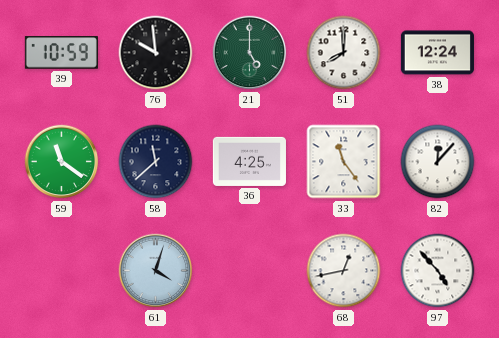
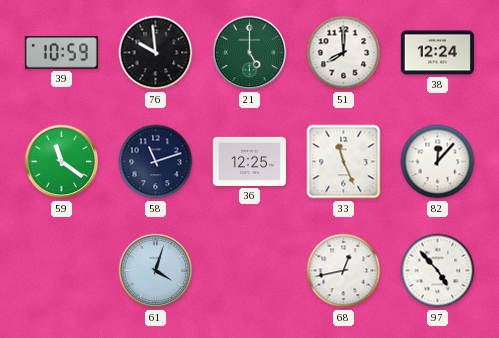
58: 11:38 -> 11:12 (156, 162)
36: 4:25 -> 12:25 (249, 161)
33: 11:24 -> 11:26 (344, 162)
